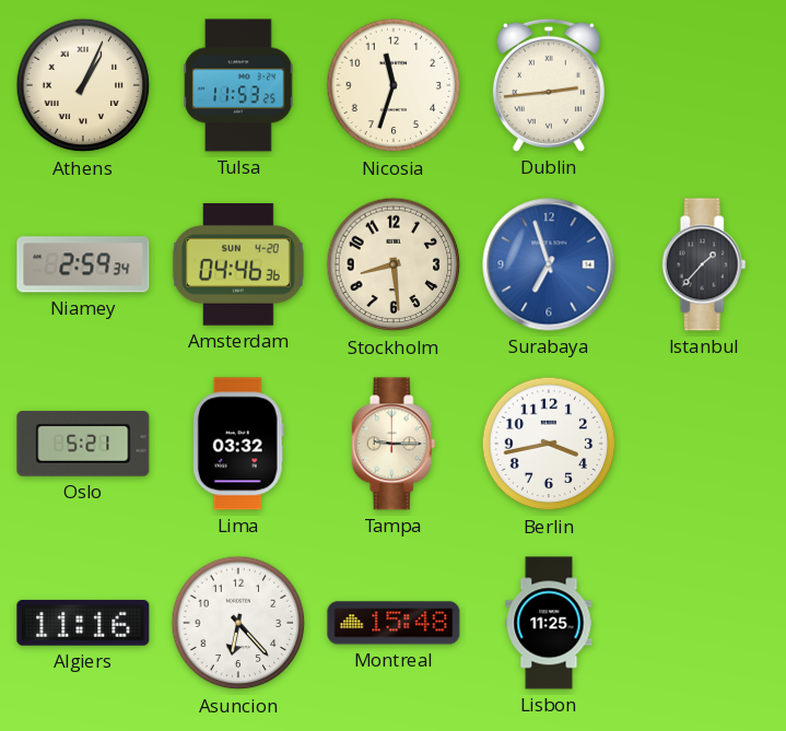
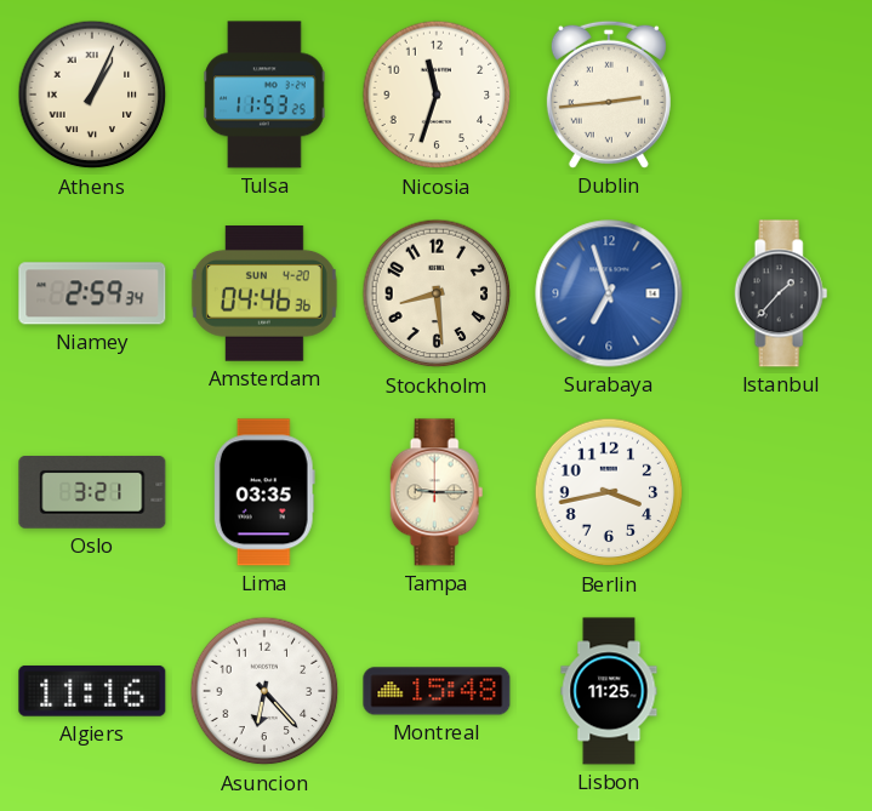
Oslo: 5:21 -> 3:21 (92, 493)
Lima: 03:32 -> 03:35 (264, 492)
